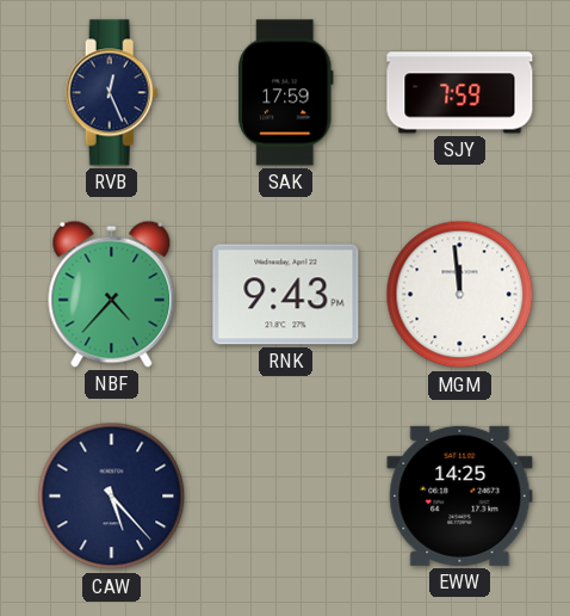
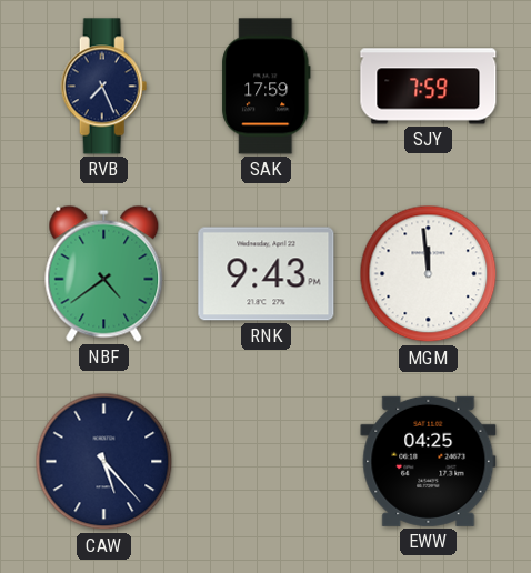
RVB: 12:26 -> 7:26 (104, 87)
NBF: 4:37 -> 4:39 (104, 273)
EWW: 14:25 -> 04:25 (429, 461)
